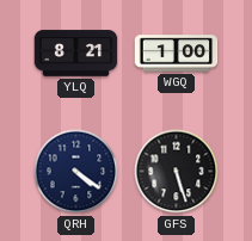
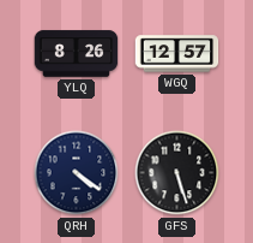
YLQ: 8:21 -> 8:26 (77, 54)
WGQ: 1:00 -> 12:57 (177, 54)
